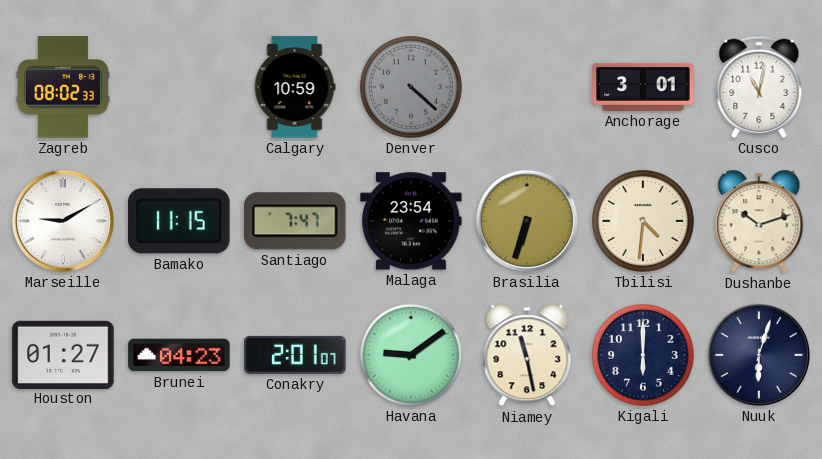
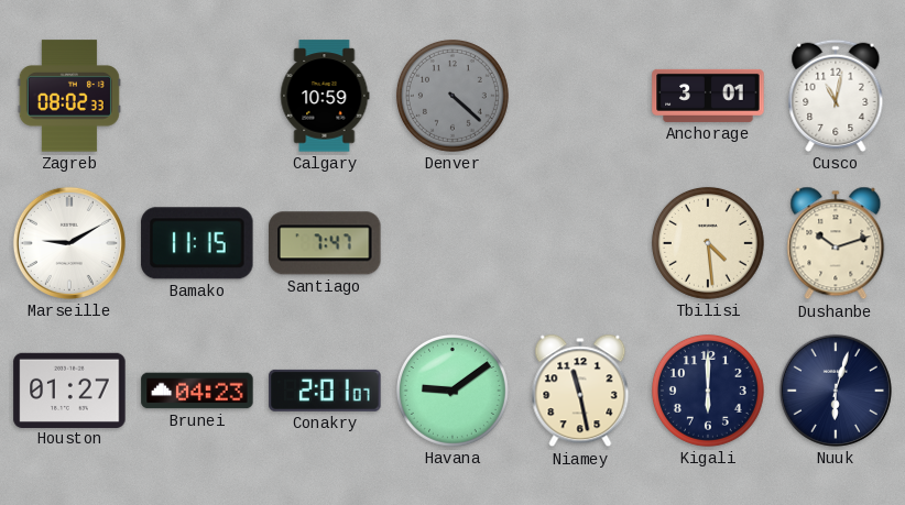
Malaga: 23:54 -> none (411, 221)
Brasilia: 6:33 -> none (527, 221)
Tbilisi: 4:31 -> 4:29 (708, 243)
